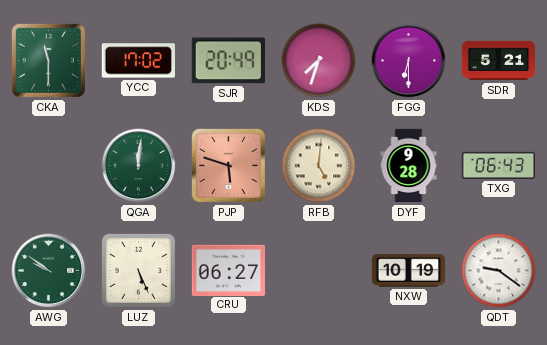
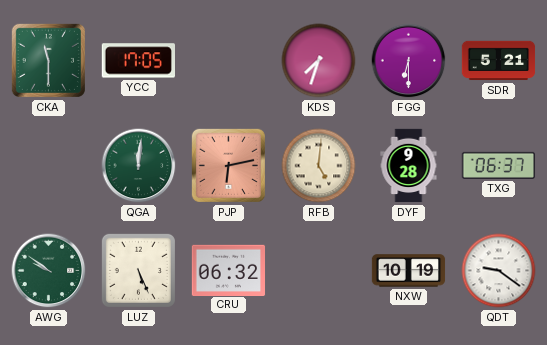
YCC: 17:02 -> 17:05 (138, 61)
SJR: 20:49 -> none (228, 61)
PJP: 5:48 -> 6:13 (228, 165)
TXG: 06:43 -> 06:37 (499, 165)
CRU: 06:27 -> 06:32 (229, 270)
